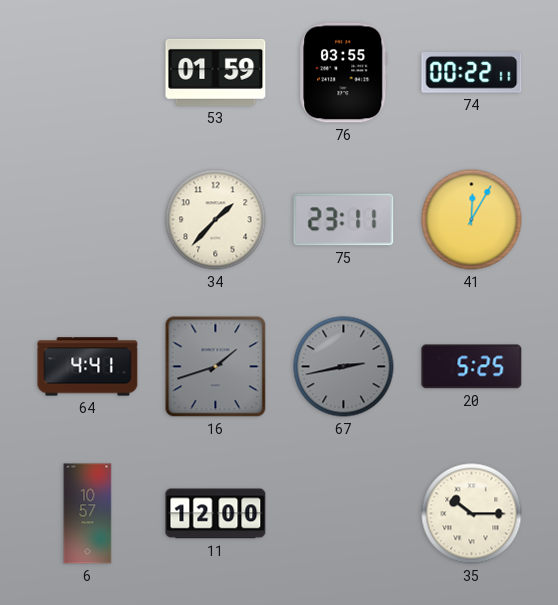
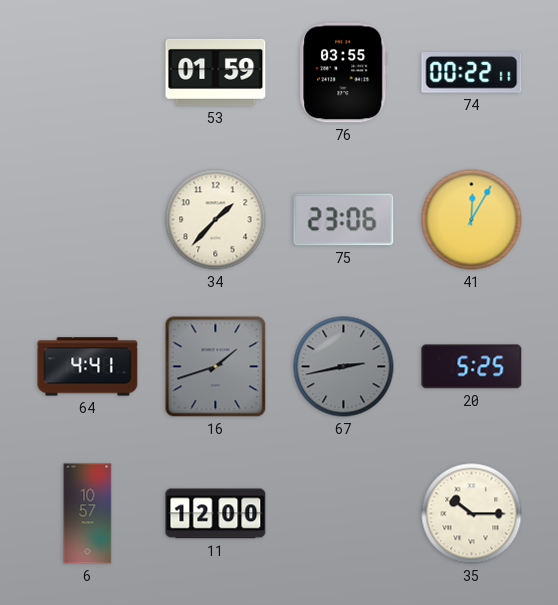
75: 23:11 -> 23:06 (344, 220)
